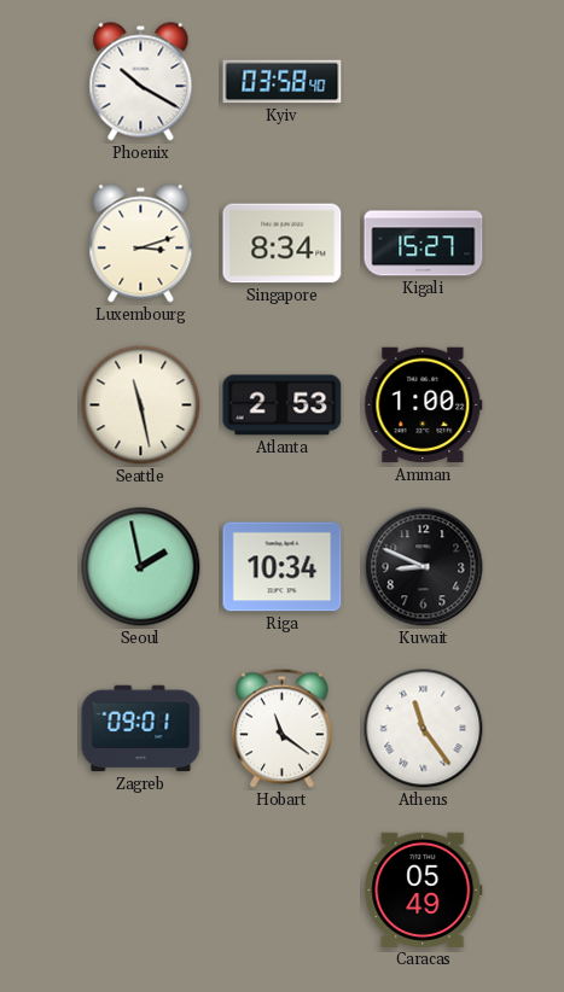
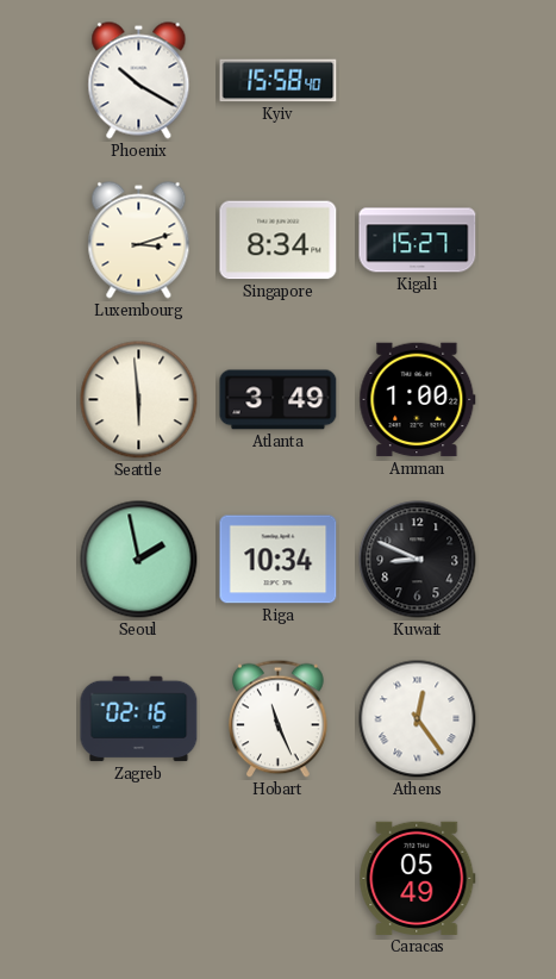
Kyiv: 03:58 -> 15:58 (279, 81)
Seattle: 11:28 -> 5:59 (139, 400)
Atlanta: 2:53 -> 3:49 (279, 400)
Zagreb: 09:01 -> 02:16 (139, 719)
Hobart: 11:21 -> 11:26 (279, 719)
Athens: 11:24 -> 12:24 (418, 719)
